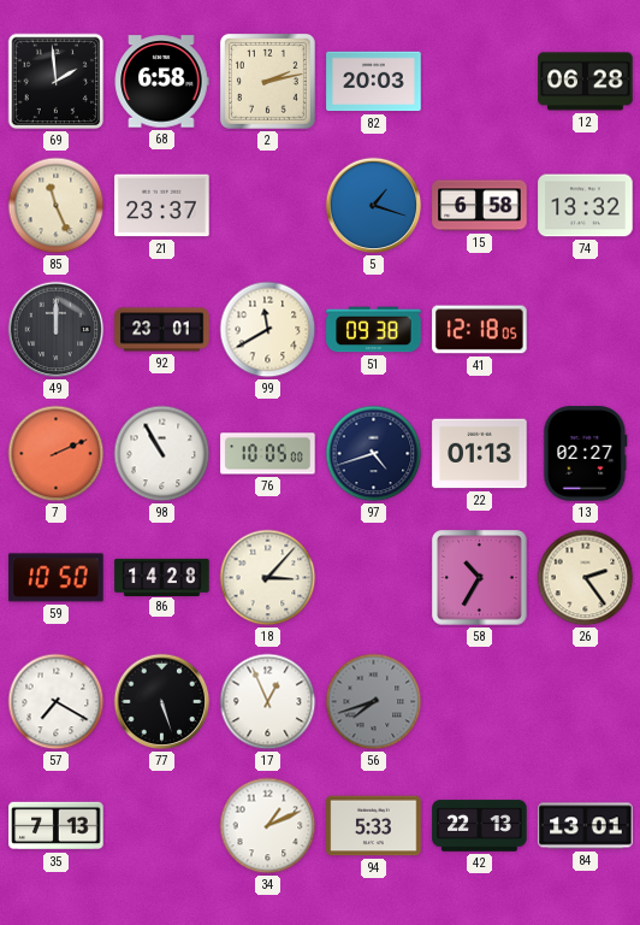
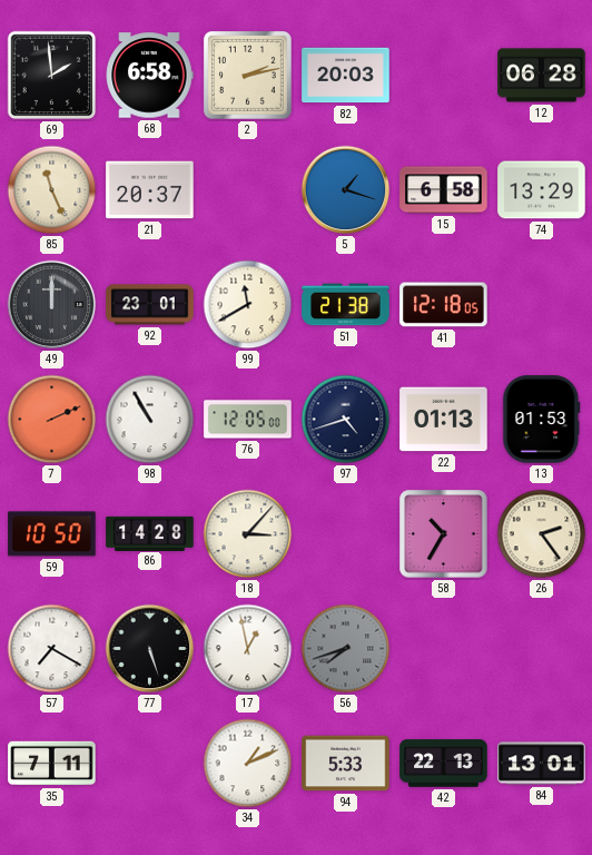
21: 23:37 -> 20:37 (150, 190)
74: 13:32 -> 13:29 (542, 190)
51: 09:38 -> 21:38 (346, 305)
76: 10:05 -> 12:05 (248, 420)
13: 02:27 -> 01:53 (542, 420)
17: 12:56 -> 12:58 (248, 649)
35: 7:13 -> 7:11 (52, 764)
